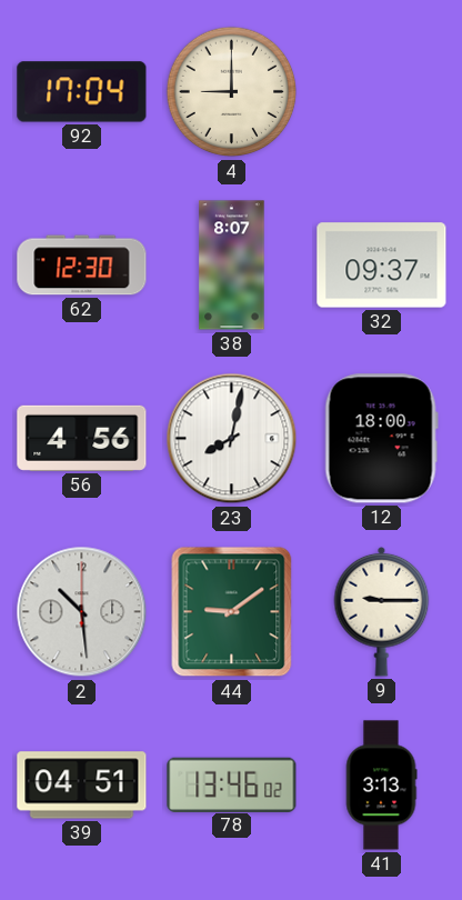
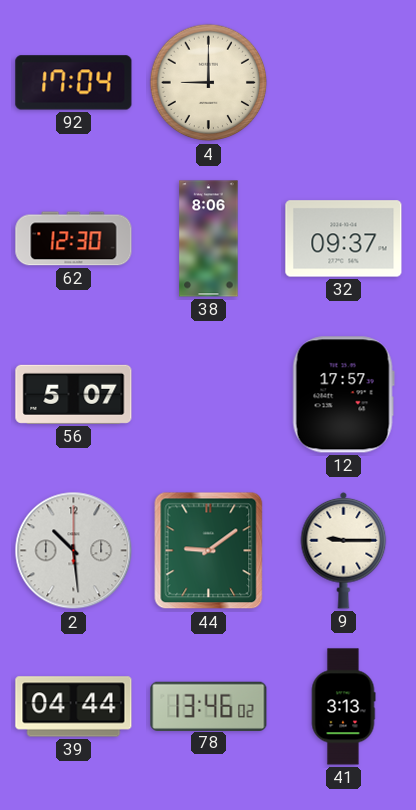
38: 8:07 -> 8:06 (209, 239)
56: 4:56 -> 5:07 (74, 394)
23: 8:02 -> none (232, 439)
12: 18:00 -> 17:57 (343, 395)
39: 04:51 -> 04:44 (74, 707)
